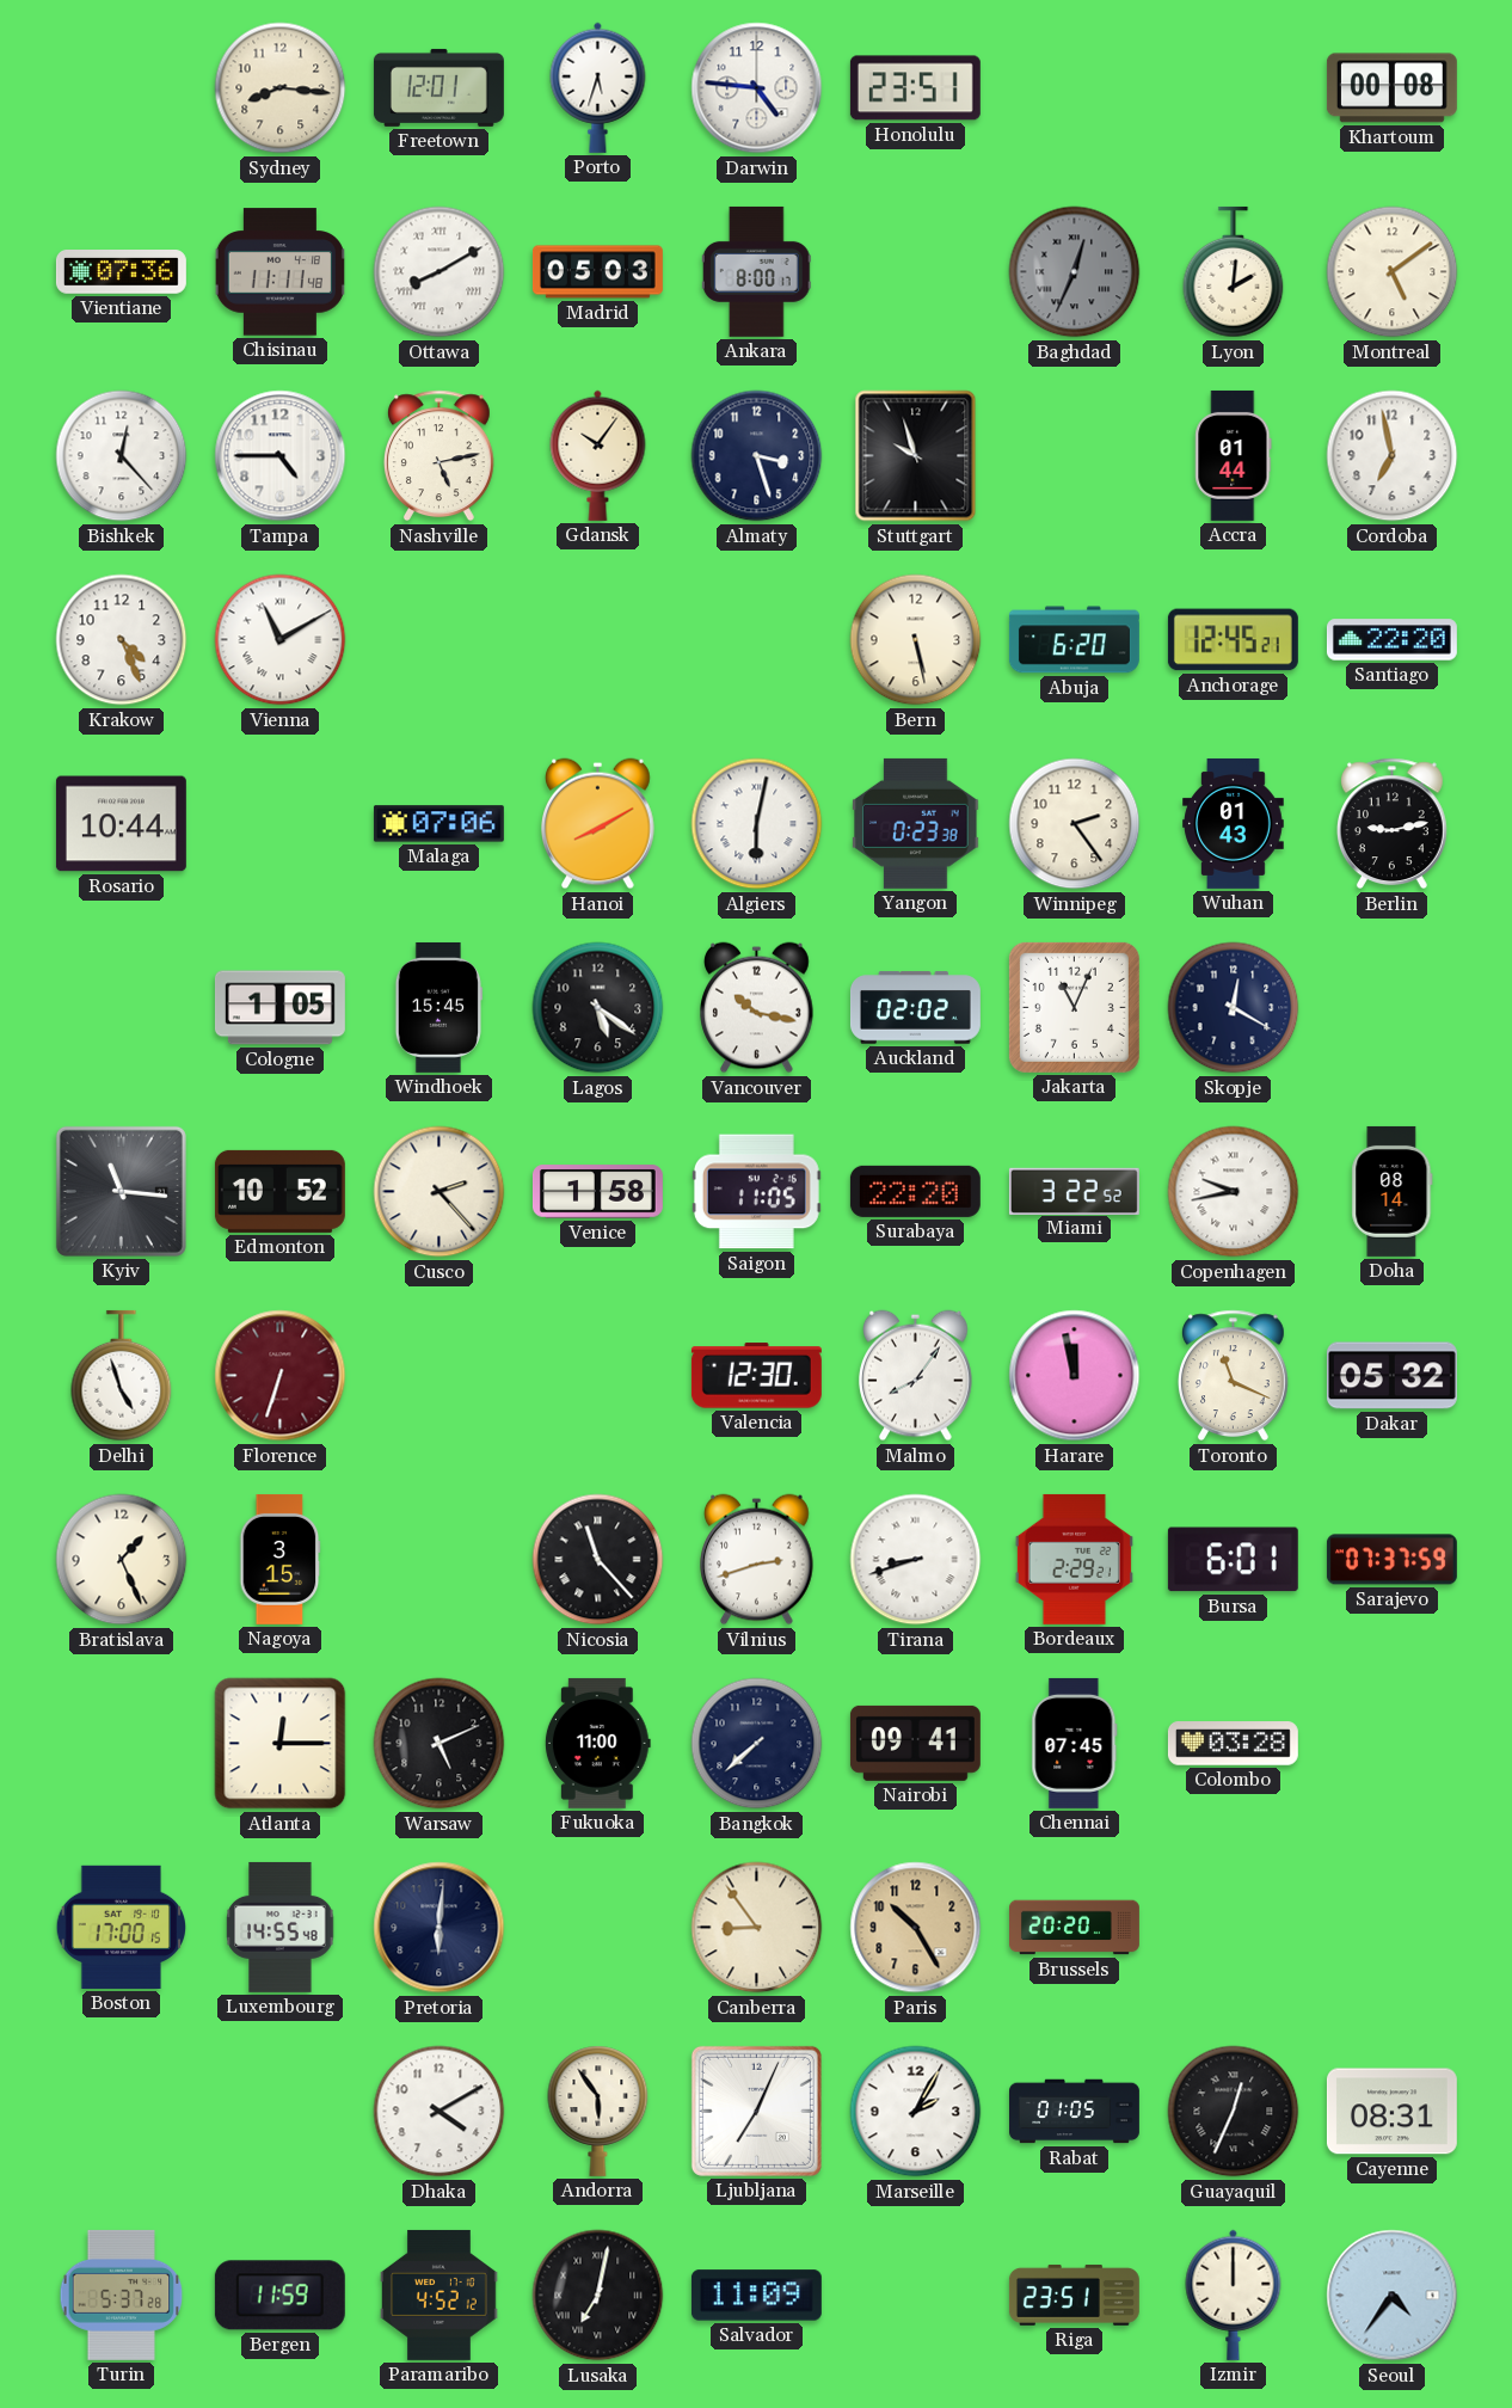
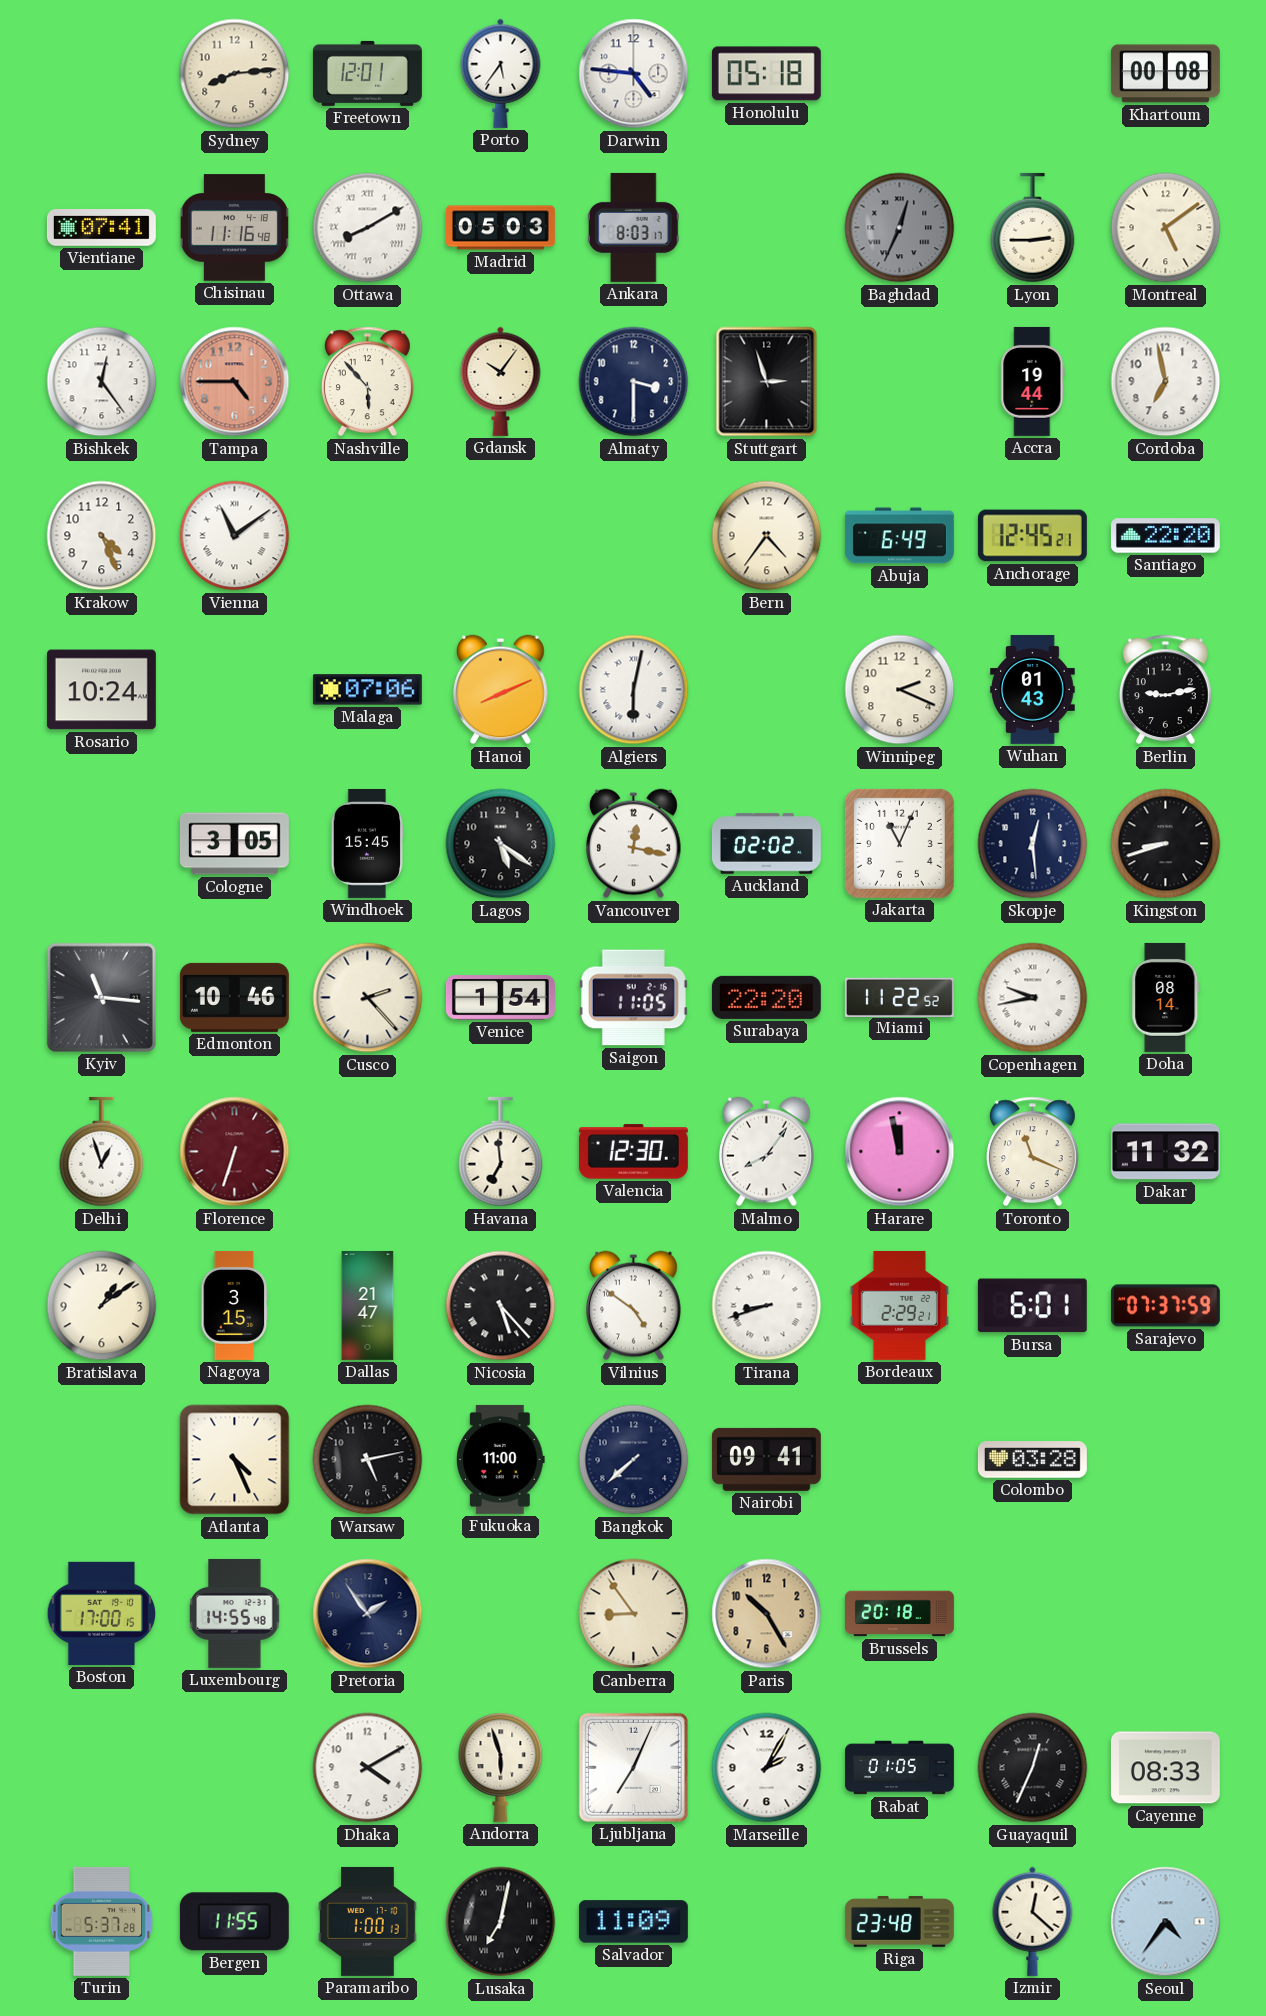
Sydney: 8:16 -> 8:14 (235, 74)
Porto: 5:33 -> 5:36 (501, 73)
Honolulu: 23:51 -> 05:18 (766, 74)
Vientiane: 07:36 -> 07:41 (101, 228)
Chisinau: 11:11 -> 11:16 (234, 228)
Ankara: 8:00 -> 8:03 (633, 227)
Lyon: 2:01 -> 2:45 (1033, 228)
Bishkek: 12:23 -> 12:24 (102, 382)
Tampa dial: white -> salmon (235, 382)
Nashville: 5:13 -> 5:53 (367, 382)
Almaty: 3:27 -> 3:30 (634, 382)
Stuttgart: 9:57 -> 2:57 (767, 382)
Accra: 01:44 -> 19:44 (1033, 381)
Vienna: 11:10 -> 11:09 (235, 536)
Bern: 5:28 -> 4:36 (767, 536)
Abuja: 6:20 -> 6:49 (899, 536)
Rosario: 10:44 -> 10:24 (101, 690)
Hanoi: 8:10 -> 8:11 (501, 690)
Yangon: 0:23 -> none (916, 823)
Winnipeg: 2:24 -> 2:19 (900, 690)
Cologne: 1:05 -> 3:05 (234, 844)
Vancouver: 10:17 -> 12:17 (634, 844)
Skopje: 12:20 -> 12:29 (1033, 844)
Kingston: none -> 8:42 (1166, 844)
Edmonton: 10:52 -> 10:46 (234, 997)
Venice: 1:58 -> 1:54 (500, 998)
Miami: 3:22 -> 11:22 (899, 997)
Delhi: 4:57 -> 12:57 (102, 1152)
Havana: none -> 6:59 (501, 1152)
Dakar: 05:32 -> 11:32 (1165, 1152)
Bratislava: 1:26 -> 1:09 (102, 1306)
Dallas: none -> 21:47 (368, 1305)
Nicosia: 11:23 -> 5:23 (501, 1306)
Vilnius: 2:42 -> 4:51 (634, 1306)
Atlanta: 12:15 -> 4:26 (235, 1460)
Warsaw: 5:11 -> 5:13 (368, 1460)
Chennai: 07:45 -> none (1075, 1743)
Pretoria: 6:01 -> 1:54 (368, 1614)
Brussels: 20:20 -> 20:18 (900, 1614)
Andorra: 5:54 -> 5:57 (501, 1767)
Cayenne: 08:31 -> 08:33 (1165, 1768)
Bergen: 11:59 -> 11:55 (234, 1922)
Paramaribo: 4:52 -> 1:00 (368, 1921)
Riga: 23:51 -> 23:48 (899, 1921)
Izmir: 12:00 -> 12:22 (1033, 1921)
